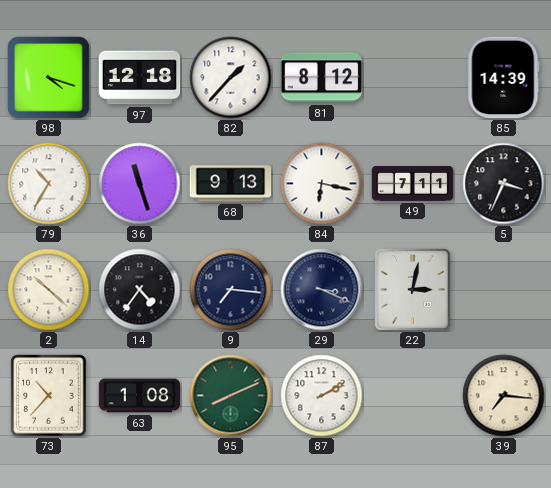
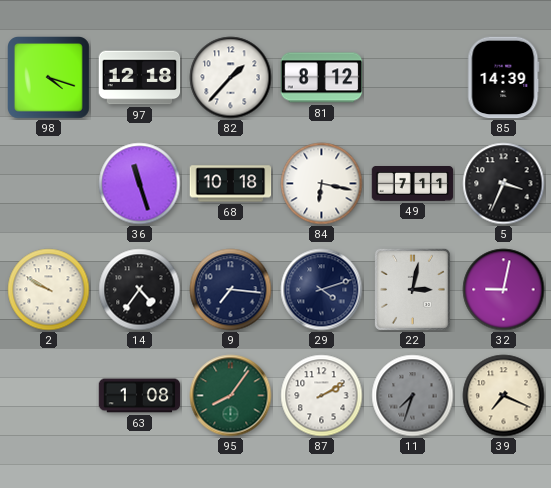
79: 10:35 -> none (49, 184)
68: 9:13 -> 10:18 (231, 184)
2: 10:22 -> 9:50 (49, 290)
29: 3:19 -> 4:12 (322, 290)
32: none -> 9:02 (504, 290)
73: 10:37 -> none (49, 396)
95: 8:11 -> 8:06 (231, 396)
11: none -> 7:33 (413, 396)
39: 7:16 -> 7:19 (504, 396)
